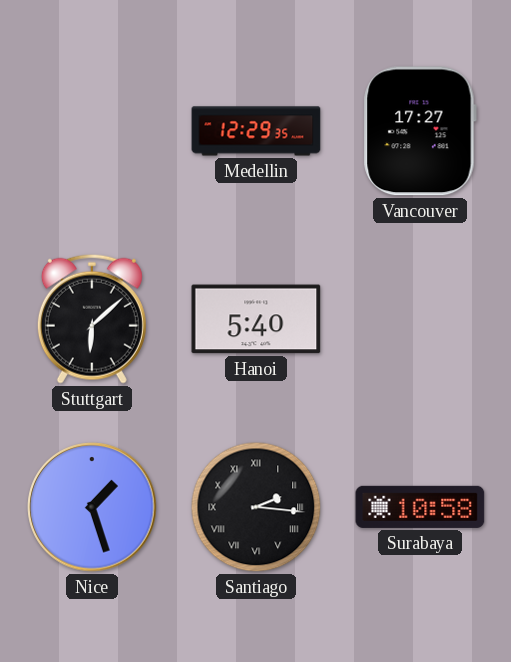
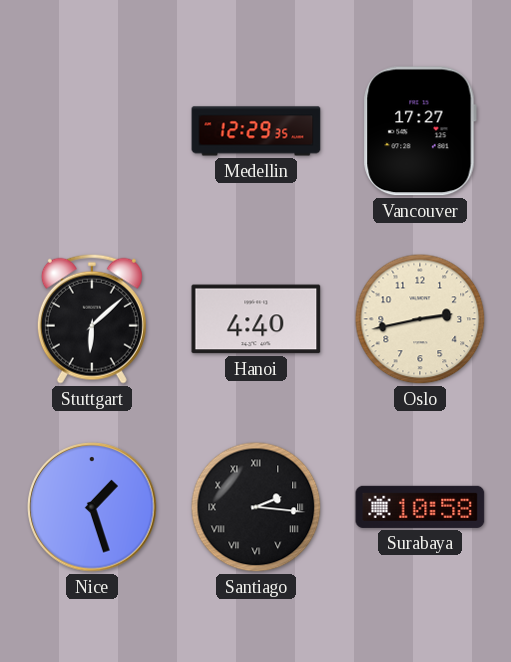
Hanoi: 5:40 -> 4:40 (256, 319)
Oslo: none -> 2:43 (420, 319)
